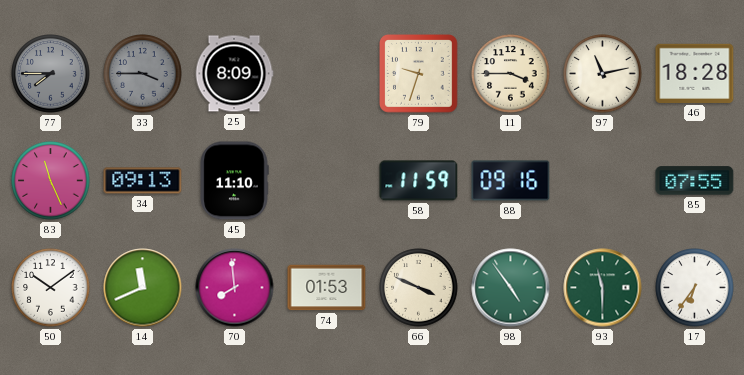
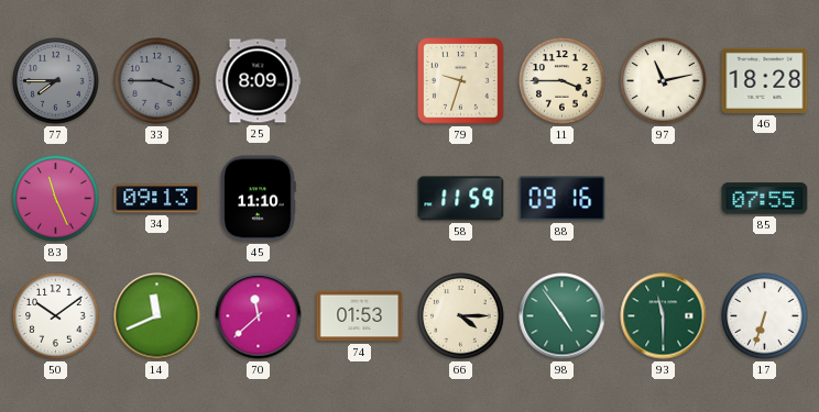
70: 7:59 -> 11:38 (259, 316)
66: 3:49 -> 4:15 (461, 316)
17: 6:36 -> 6:33 (765, 316)
